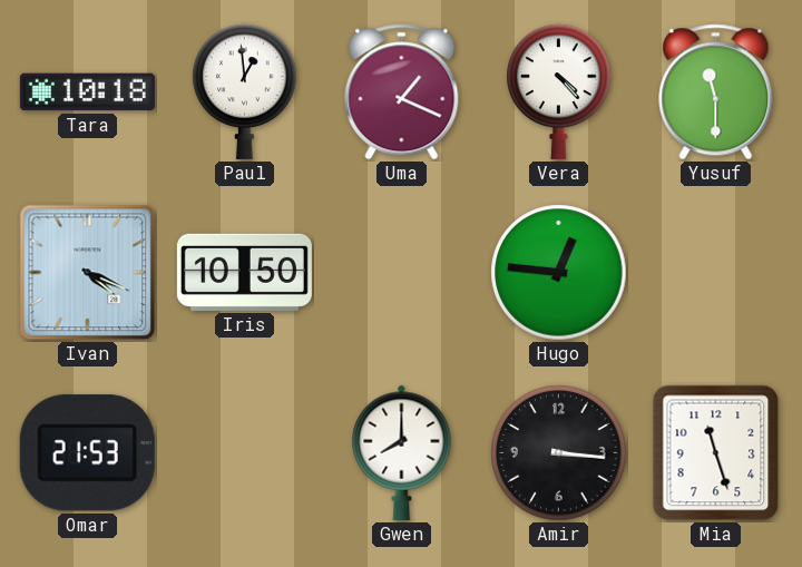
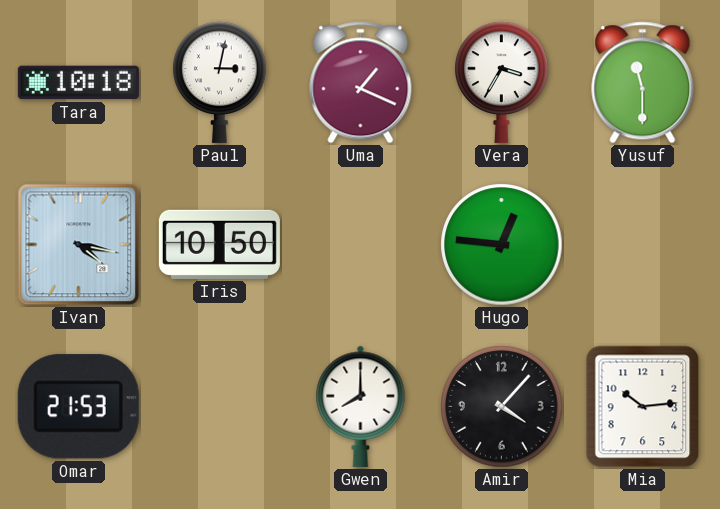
Paul: 12:59 -> 3:02 (220, 82)
Vera: 4:23 -> 3:35 (502, 82)
Ivan: 4:19 -> 4:17 (79, 245)
Amir: 3:16 -> 4:07 (502, 407)
Mia: 11:27 -> 10:14 (643, 407)
